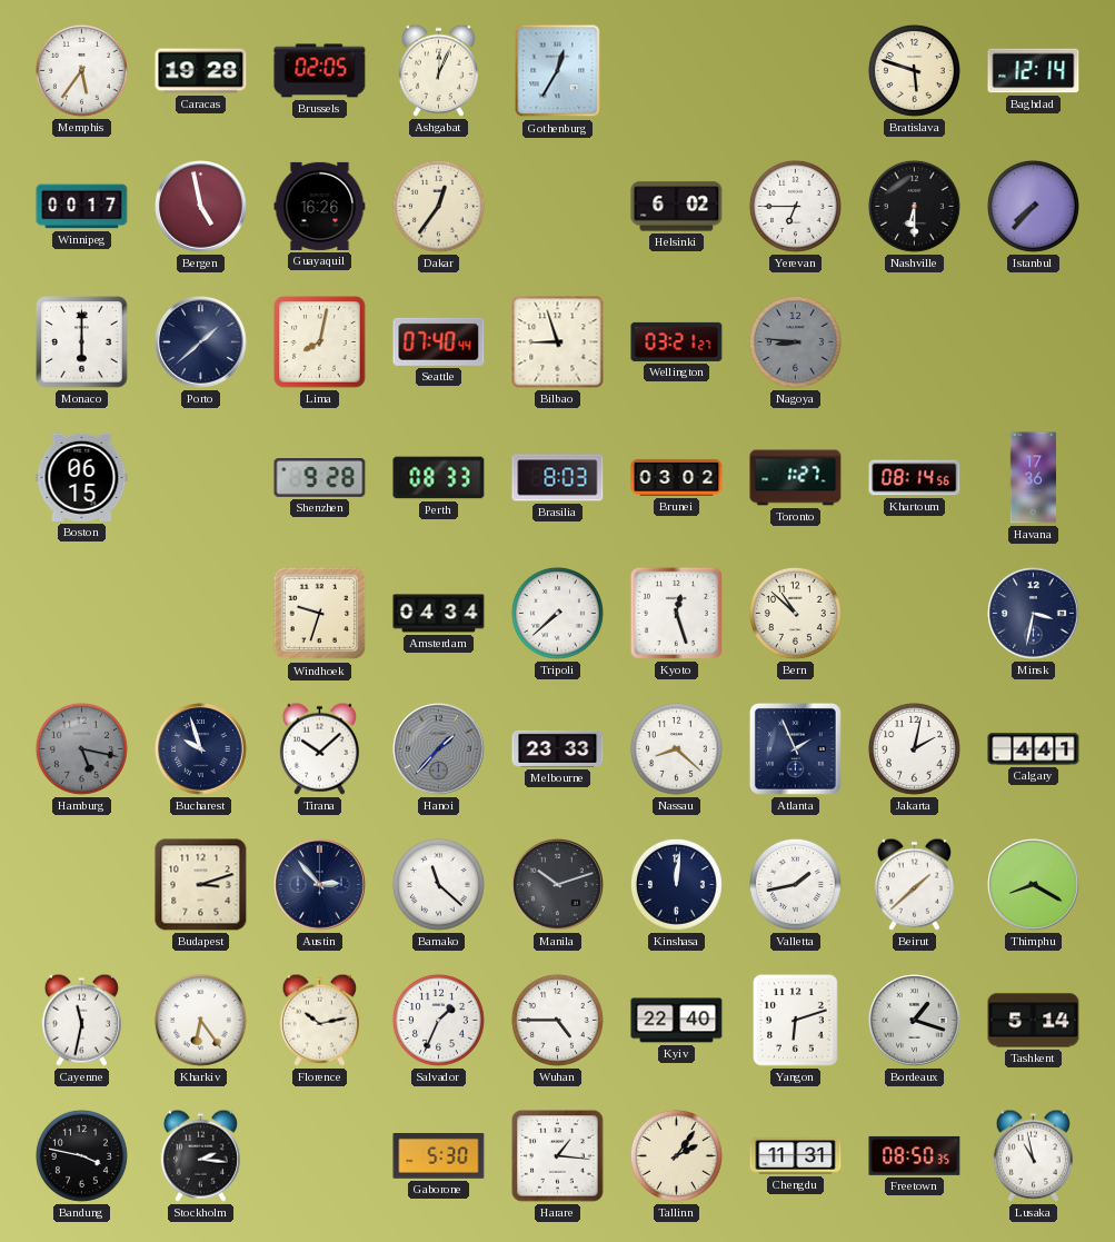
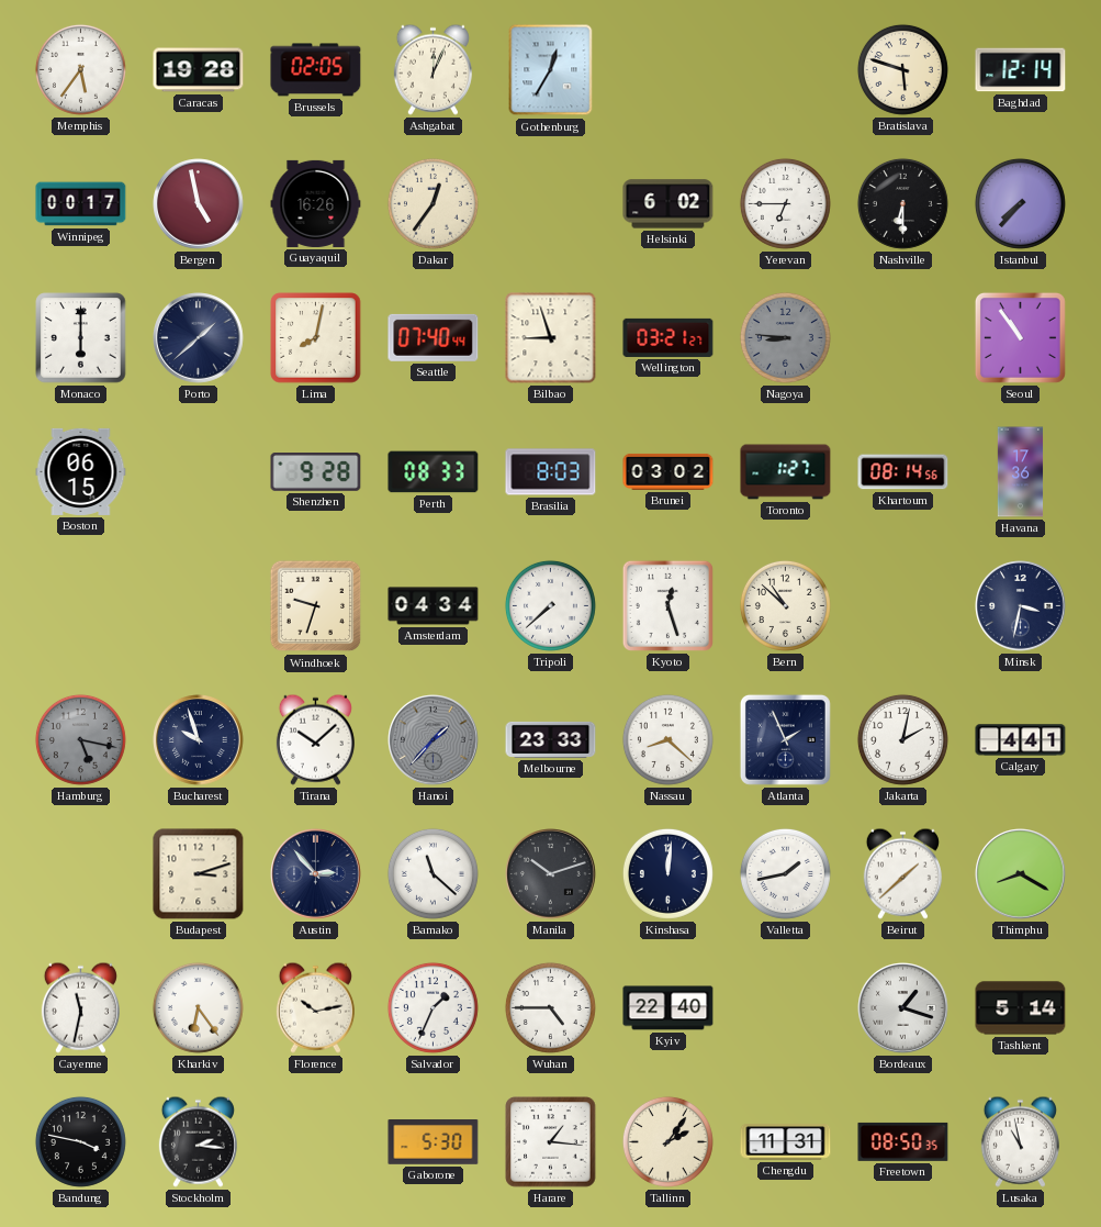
Seoul: none -> 10:54 (1020, 337)
Yangon: 6:12 -> none (796, 1021)
